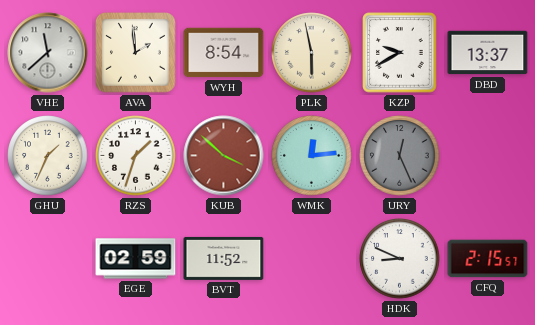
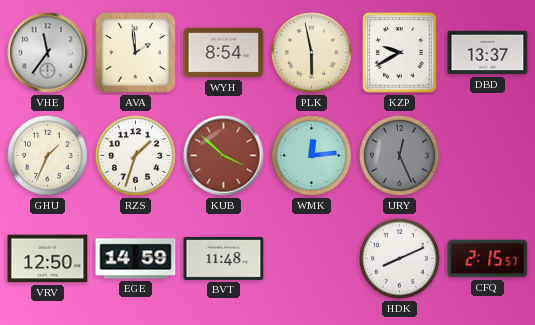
VHE: 11:38 -> 11:36 (48, 53)
VRV: none -> 12:50 (48, 259)
EGE: 02:59 -> 14:59 (136, 259)
BVT: 11:52 -> 11:48 (224, 258)
HDK: 8:49 -> 8:11 (400, 259)
